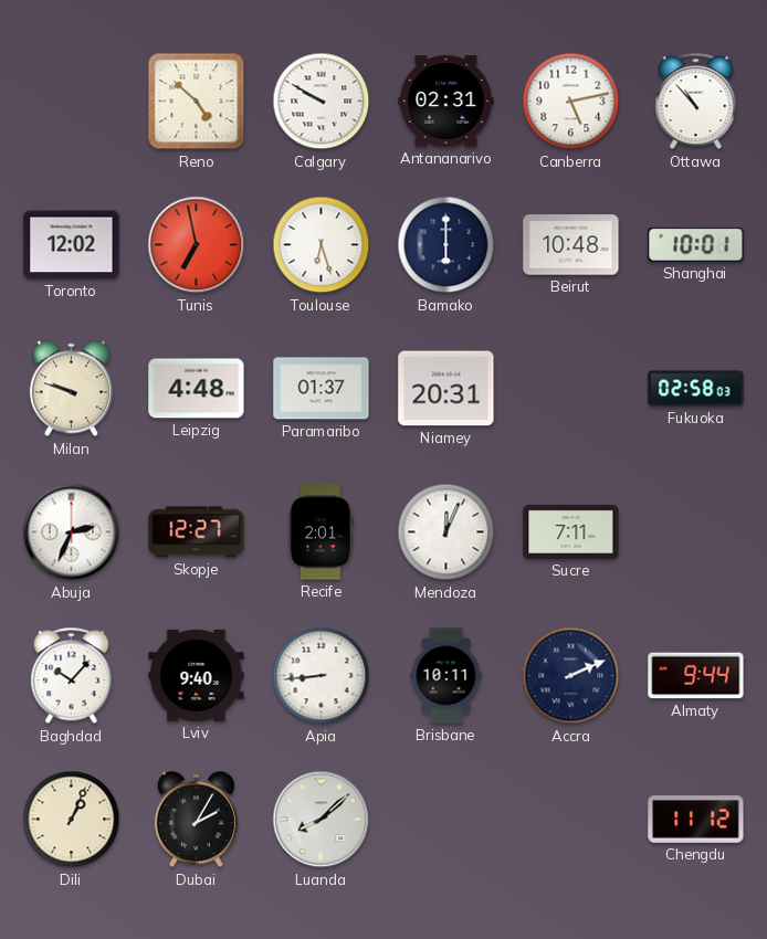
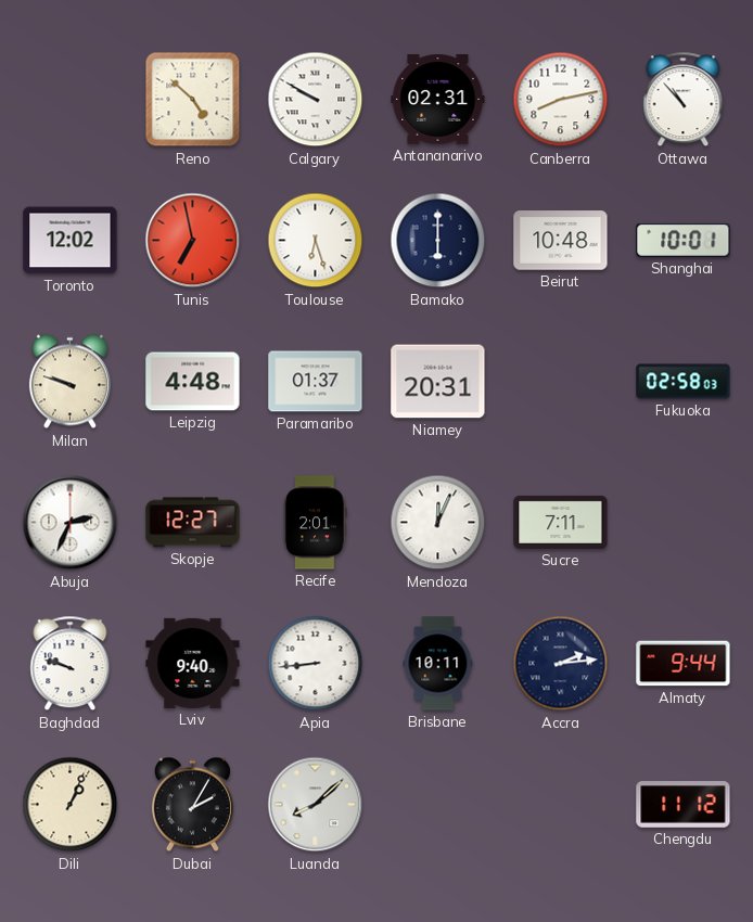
Canberra: 5:13 -> 8:13 (561, 100)
Baghdad: 10:07 -> 9:48 (71, 664)
Accra: 2:11 -> 2:14 (561, 664)
